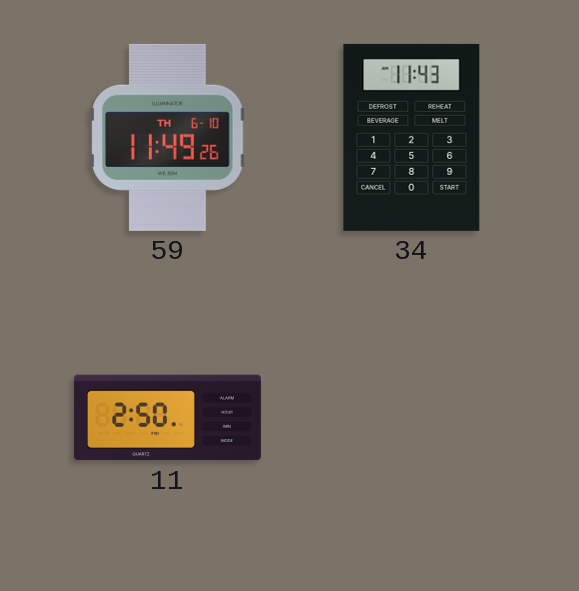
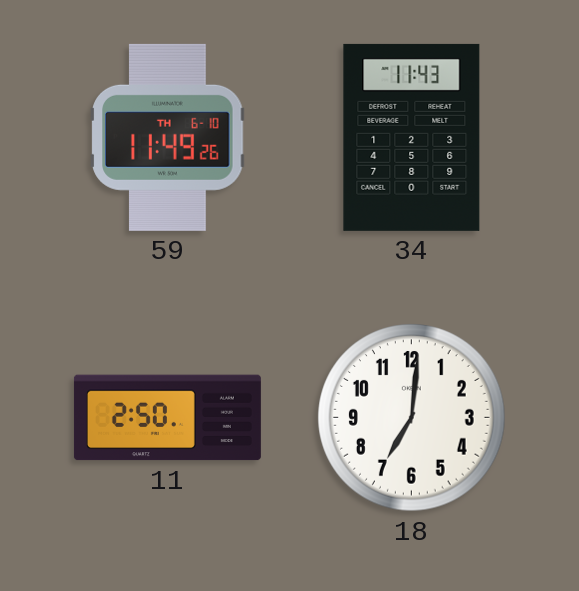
18: none -> 7:01 (412, 418)
